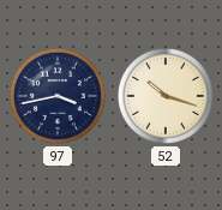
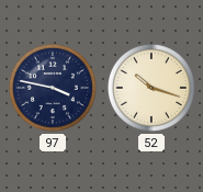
97: 3:43 -> 3:47 (53, 88)
